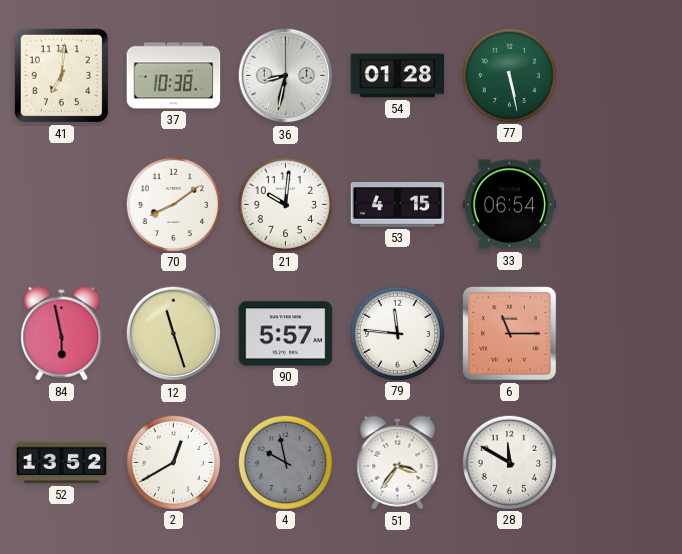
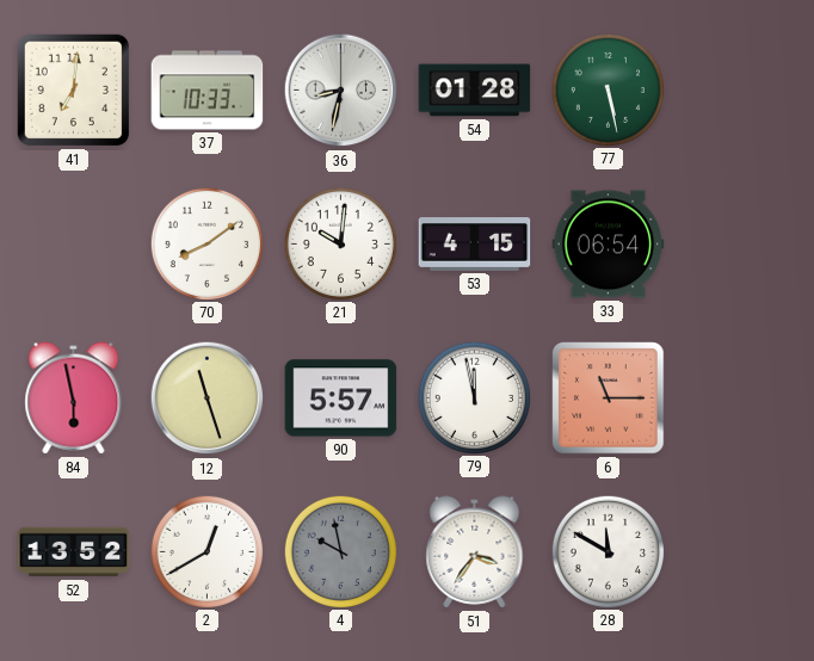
37: 10:38 -> 10:33 (208, 91)
79: 11:46 -> 11:58 (474, 397)
